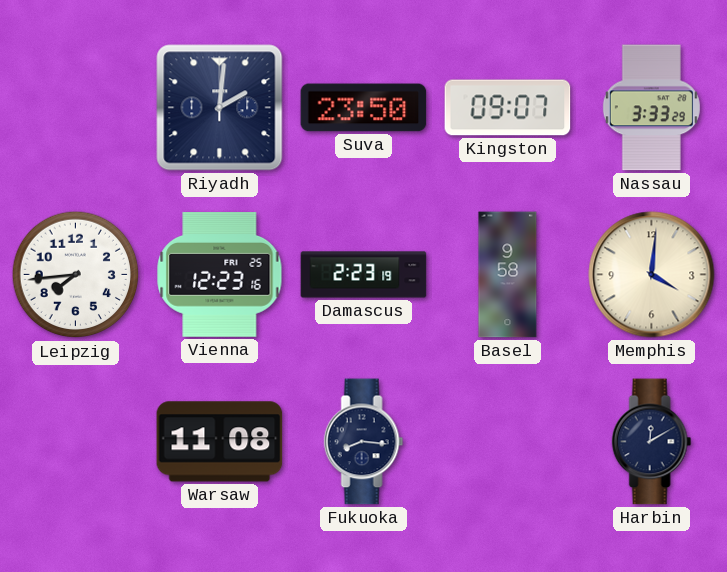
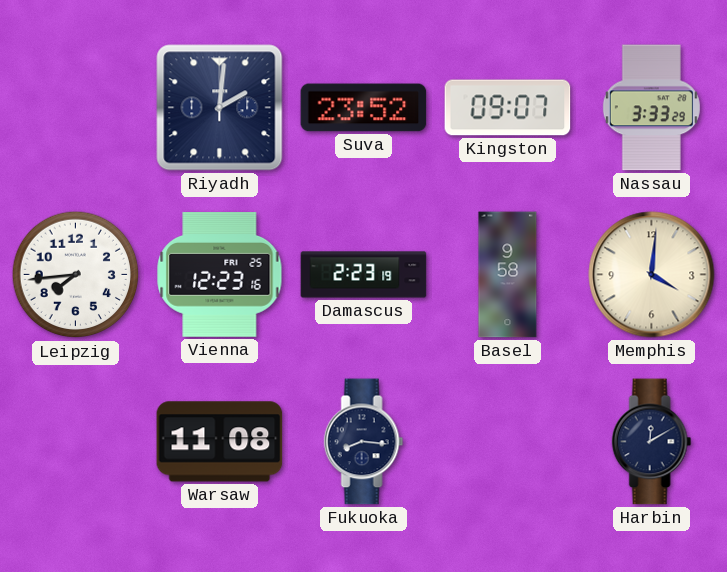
Suva: 23:50 -> 23:52 (364, 108)
